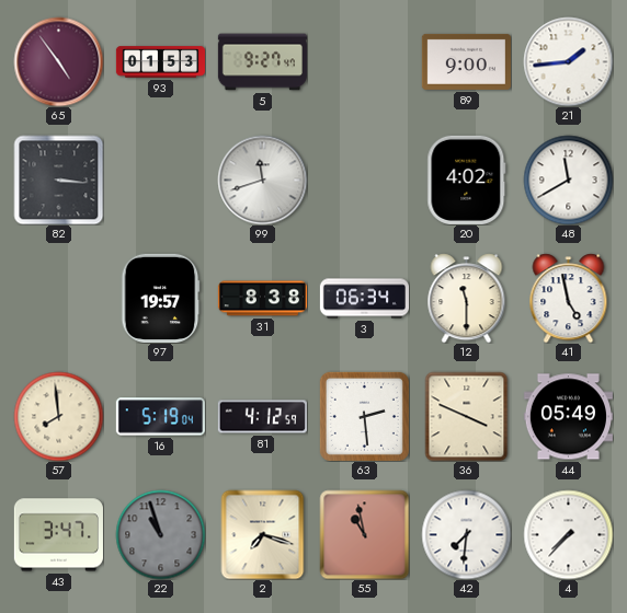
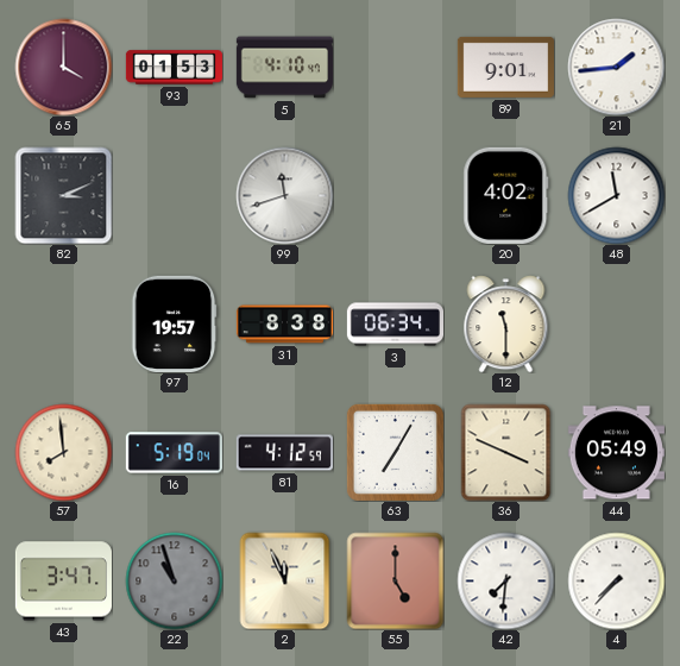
65: 4:54 -> 4:00 (63, 67)
5: 9:27 -> 4:10 (284, 68)
89: 9:00 -> 9:01 (505, 67)
82: 3:16 -> 3:11 (63, 195)
41: 4:58 -> none (569, 298)
63: 2:29 -> 7:05 (395, 452)
2: 7:18 -> 11:56 (285, 580)
55: 10:58 -> 5:00 (395, 580)
